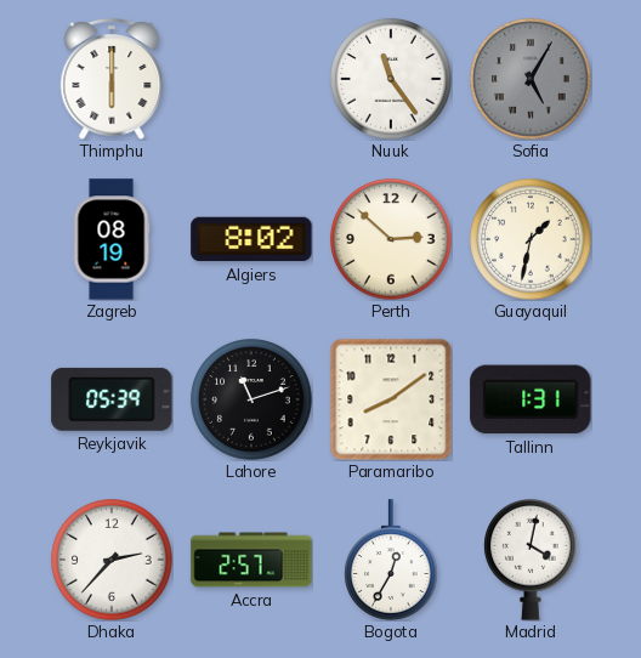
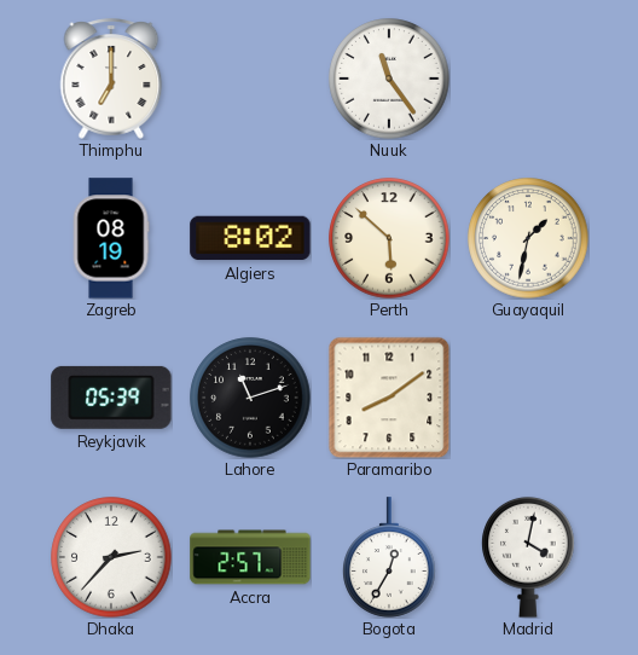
Thimphu: 6:00 -> 7:00 (111, 79)
Sofia: 5:05 -> none (531, 79)
Perth: 2:52 -> 5:52 (389, 238)
Tallinn: 1:31 -> none (531, 399)
